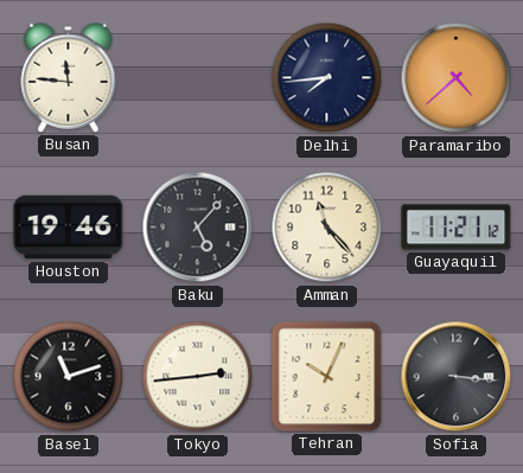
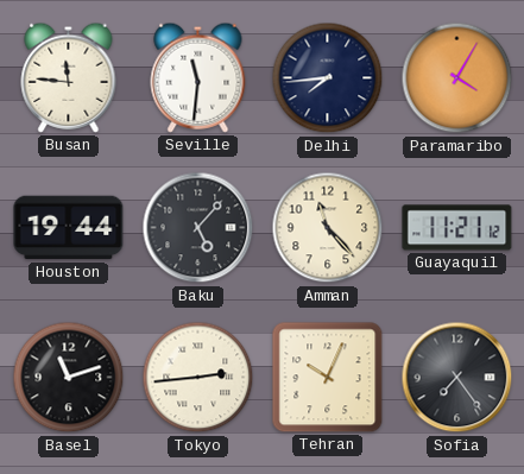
Seville: none -> 11:31 (198, 77)
Paramaribo: 4:38 -> 4:05 (457, 78)
Houston: 19:46 -> 19:44 (69, 228)
Sofia: 3:16 -> 7:24 (457, 378)
